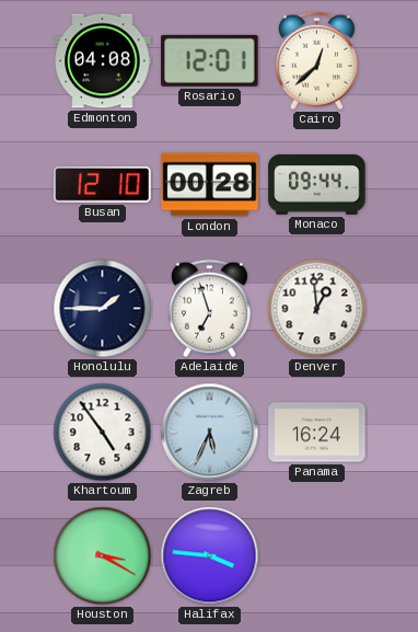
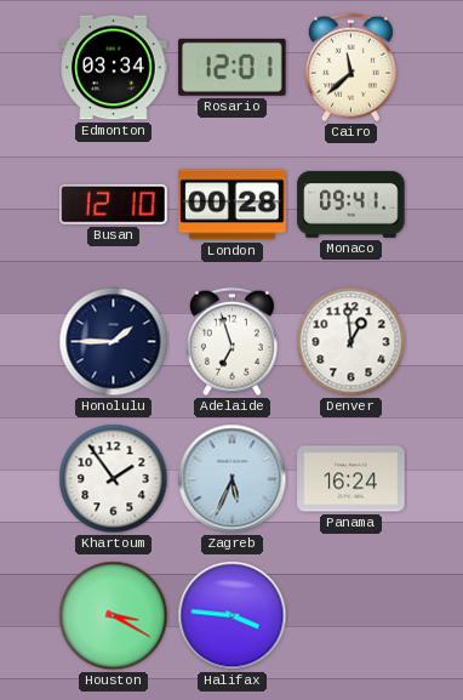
Edmonton: 04:08 -> 03:34 (114, 68)
Cairo: 12:38 -> 11:38 (350, 68)
Monaco: 09:44 -> 09:41 (351, 204)
Khartoum: 4:54 -> 1:54 (114, 479)
